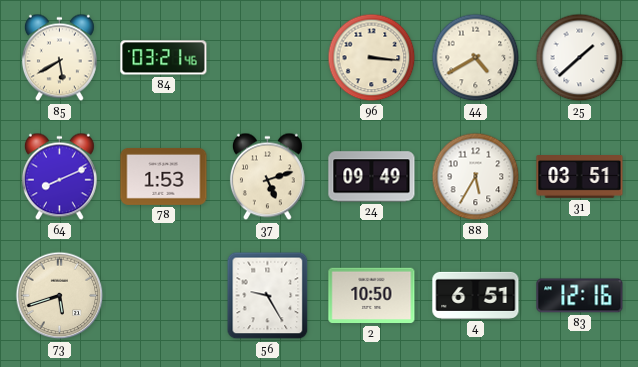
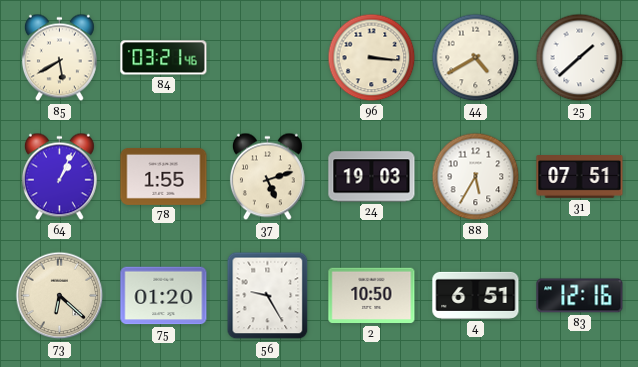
64: 8:11 -> 1:04 (59, 177)
78: 1:53 -> 1:55 (164, 176)
24: 09:49 -> 19:03 (372, 177)
31: 03:51 -> 07:51 (580, 177)
73: 5:42 -> 6:22 (60, 296)
75: none -> 01:20 (164, 296)
